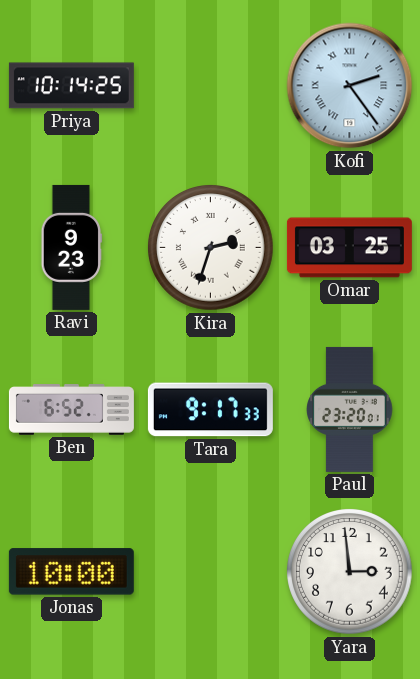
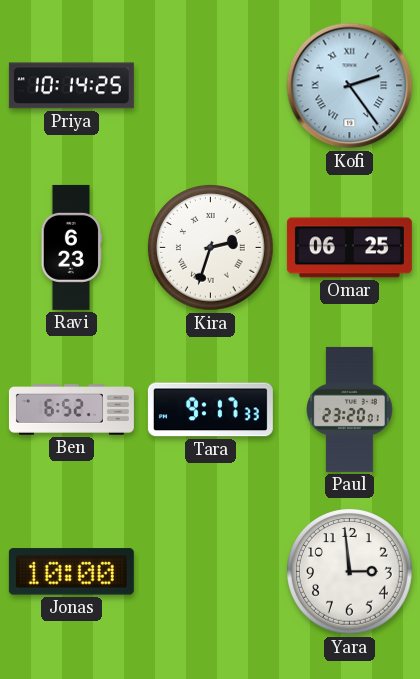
Ravi: 9:23 -> 6:23 (72, 247)
Omar: 03:25 -> 06:25 (349, 248)
